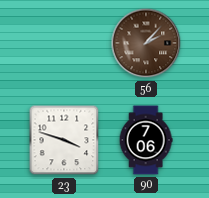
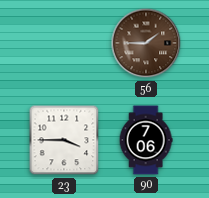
56: 2:07 -> 1:45 (146, 43)
23: 3:48 -> 3:45 (64, 140)
